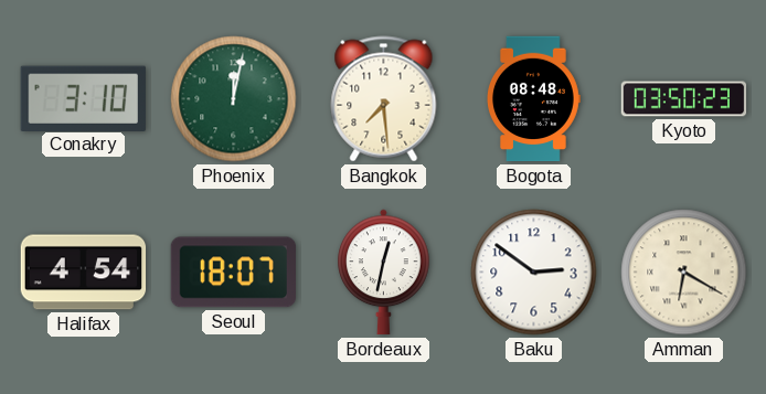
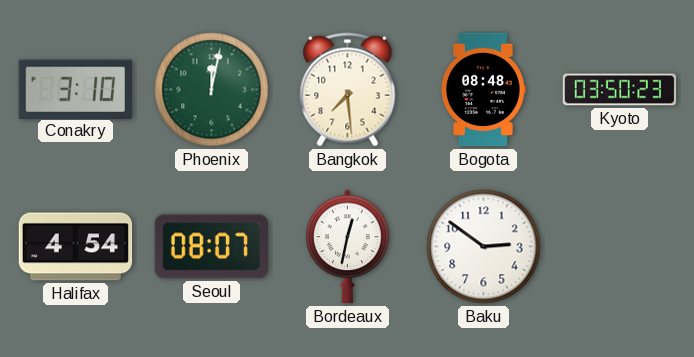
Seoul: 18:07 -> 08:07 (211, 247)
Amman: 6:20 -> none (684, 273)
